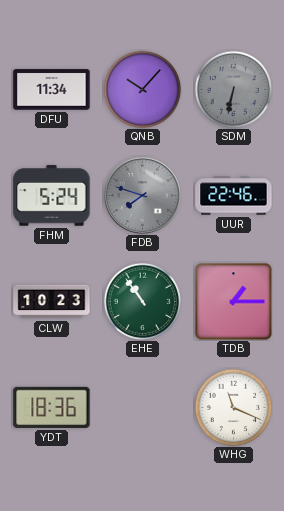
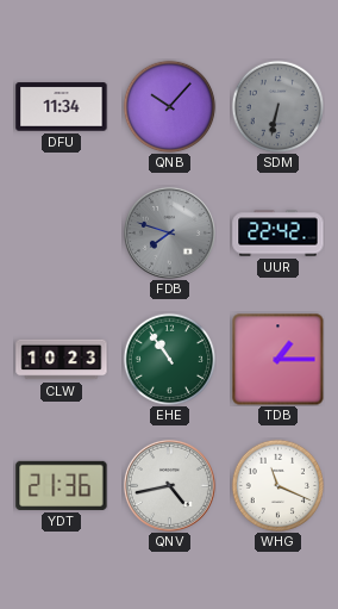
FHM: 5:24 -> none (52, 196)
UUR: 22:46 -> 22:42 (278, 234)
YDT: 18:36 -> 21:36 (62, 485)
QNV: none -> 4:43 (169, 485)
